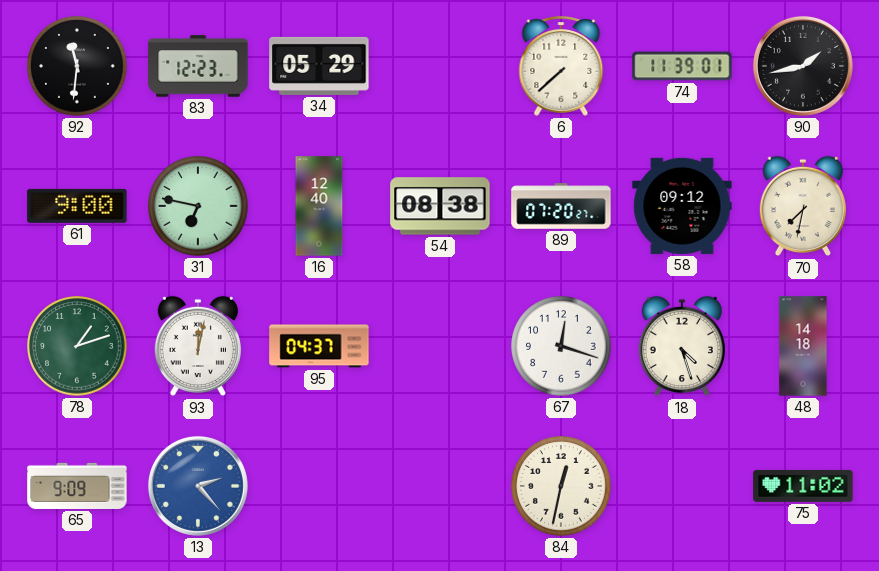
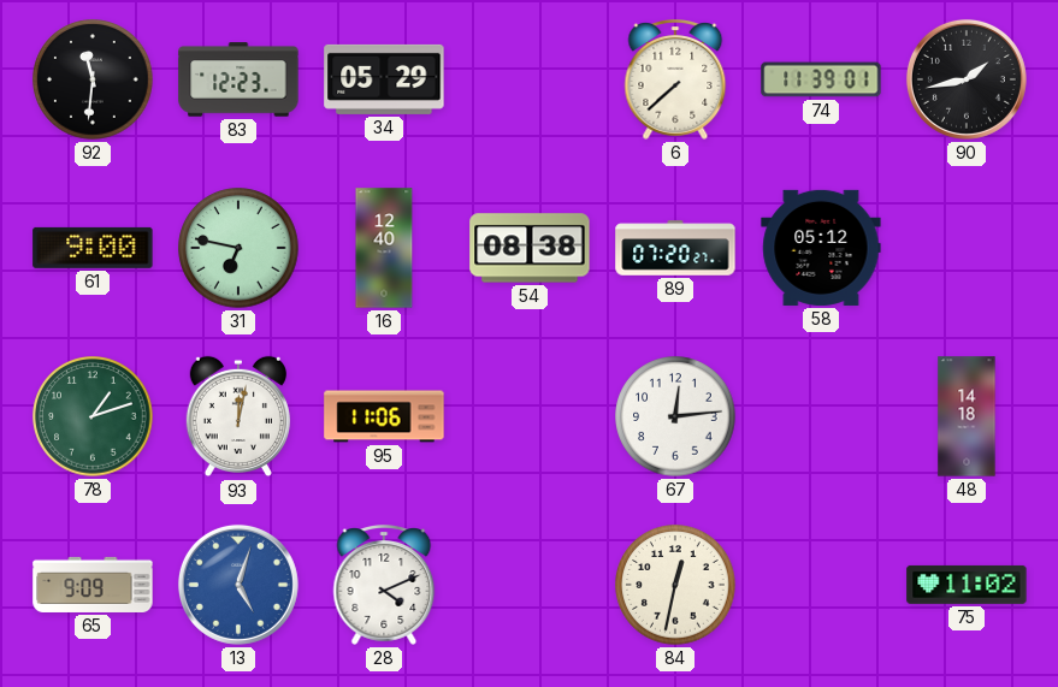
58: 09:12 -> 05:12 (821, 248)
70: 7:32 -> none (803, 206)
95: 04:37 -> 11:06 (384, 416)
67: 12:18 -> 12:14 (675, 416)
18: 4:27 -> none (682, 346)
13: 2:23 -> 5:03 (238, 585)
28: none -> 4:11 (384, 586)
